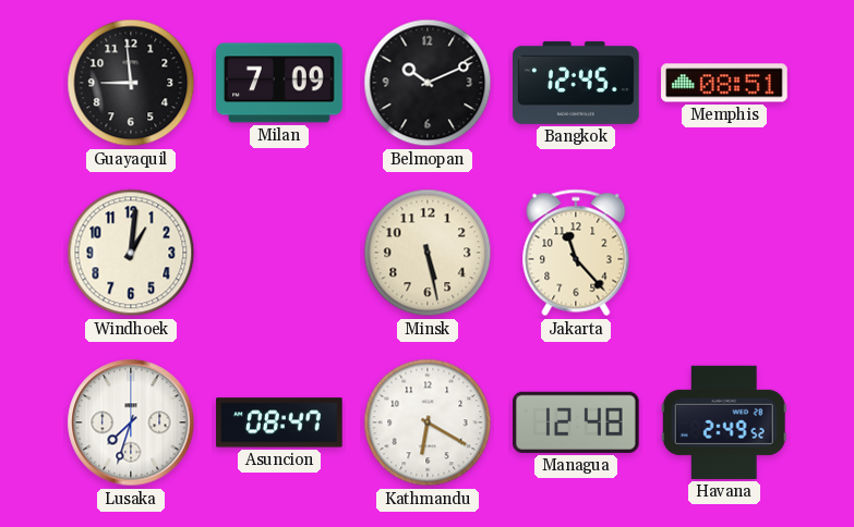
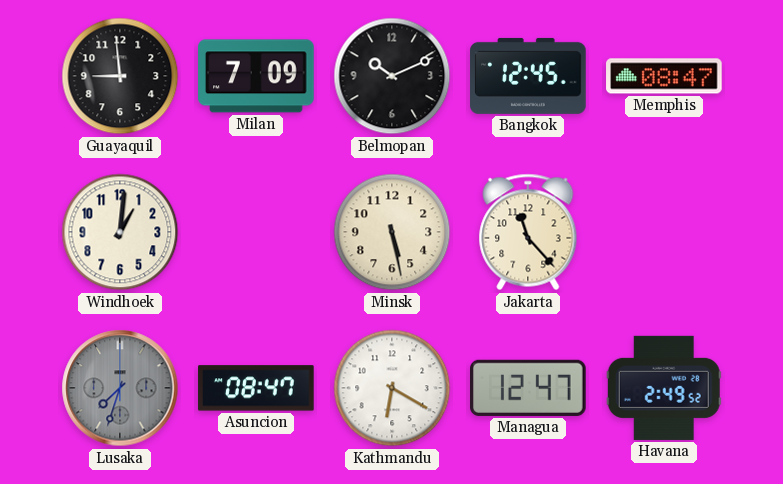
Memphis: 08:51 -> 08:47 (664, 76)
Lusaka dial: white -> grey (120, 388)
Managua: 12:48 -> 12:47 (529, 388)
